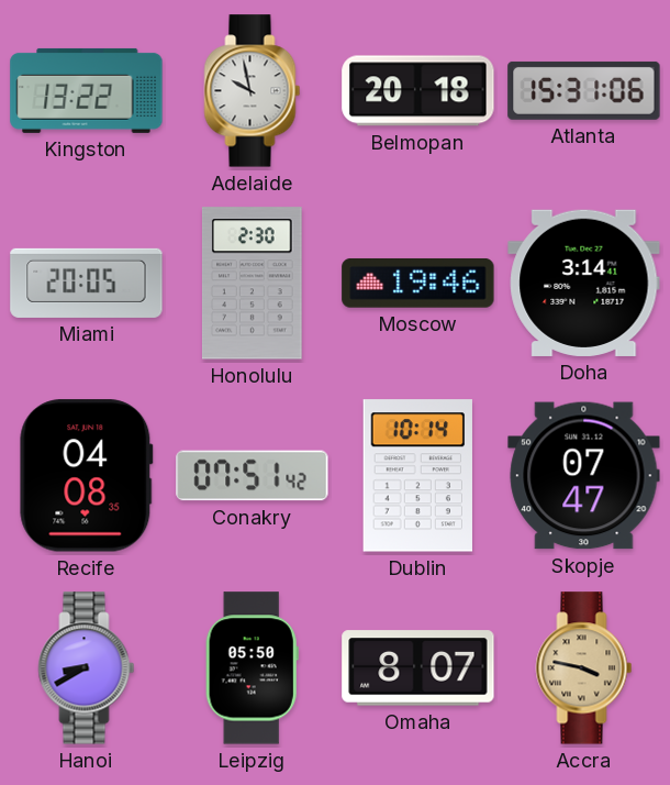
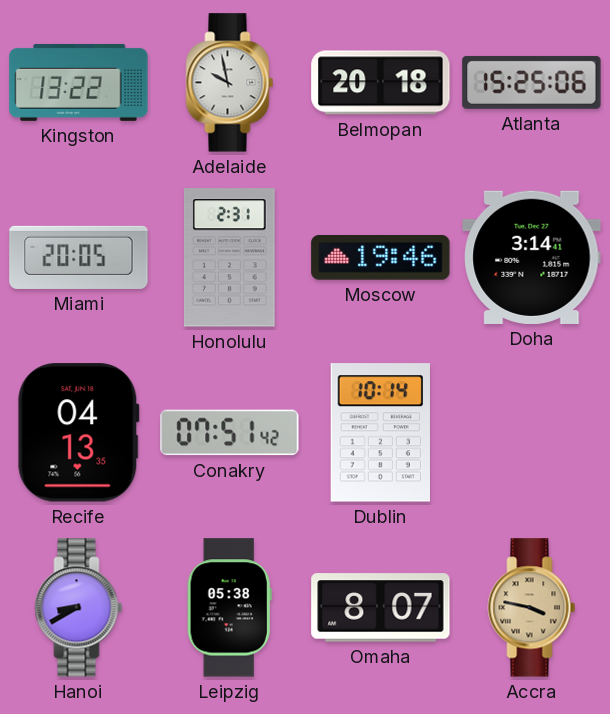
Atlanta: 15:31 -> 15:25 (532, 82)
Honolulu: 2:30 -> 2:31 (229, 258)
Recife: 04:08 -> 04:13 (79, 433)
Skopje: 07:47 -> none (584, 476)
Leipzig: 05:50 -> 05:38 (229, 608)
